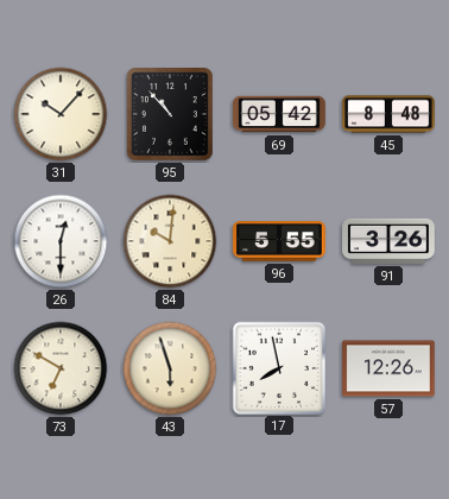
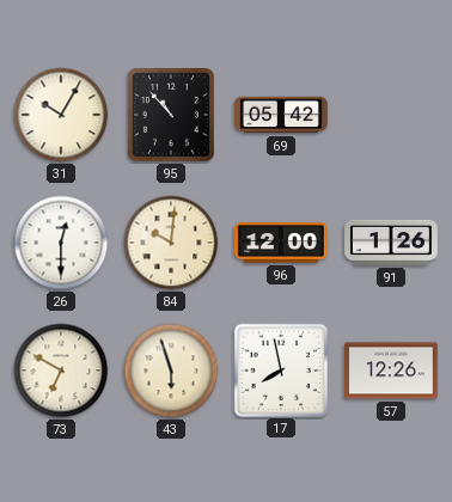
31: 10:07 -> 10:05 (61, 115)
45: 8:48 -> none (388, 114)
96: 5:55 -> 12:00 (281, 244)
91: 3:26 -> 1:26 (391, 243)
